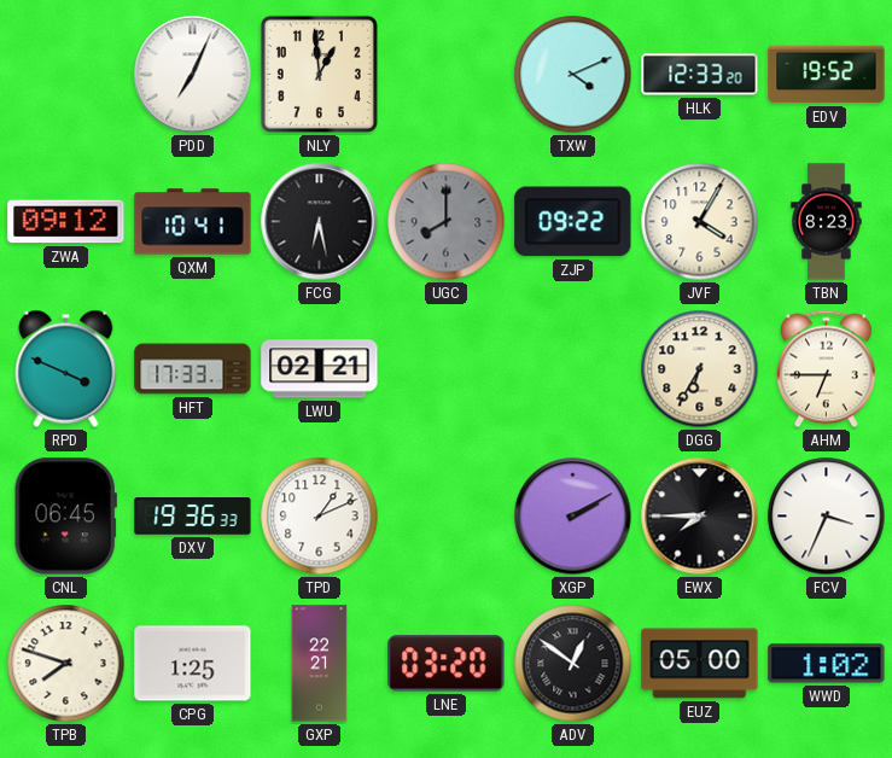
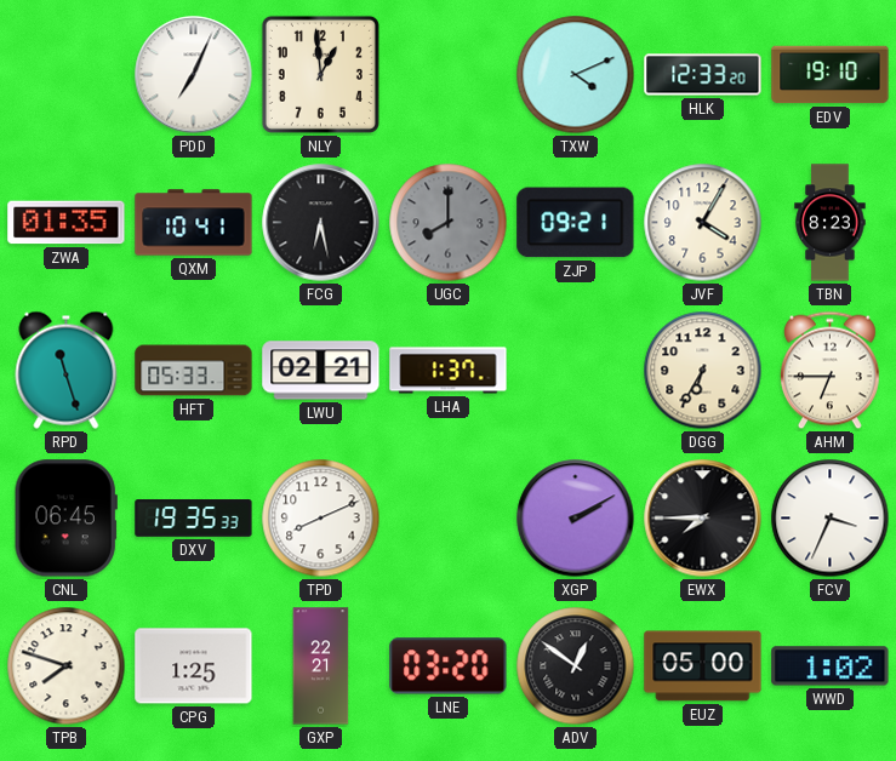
EDV: 19:52 -> 19:10 (831, 75)
ZWA: 09:12 -> 01:35 (67, 223)
ZJP: 09:22 -> 09:21 (576, 223)
RPD: 3:49 -> 11:27 (67, 370)
HFT: 17:33 -> 05:33 (194, 371)
LHA: none -> 1:37 (449, 371)
DXV: 19:36 -> 19:35 (194, 519)
TPD: 1:11 -> 8:11 (321, 519)
